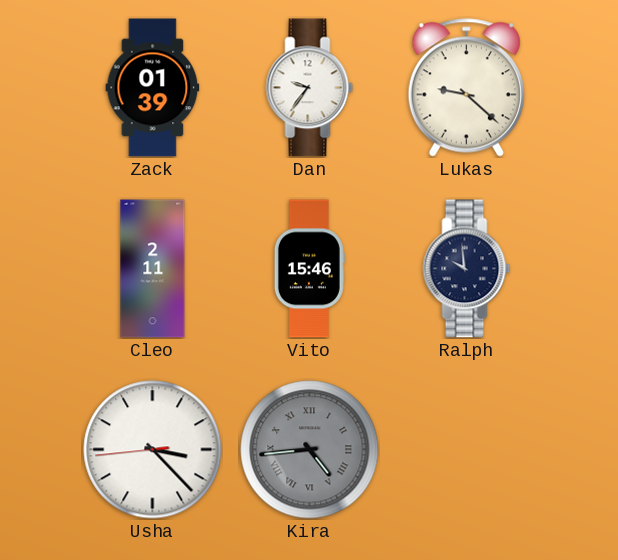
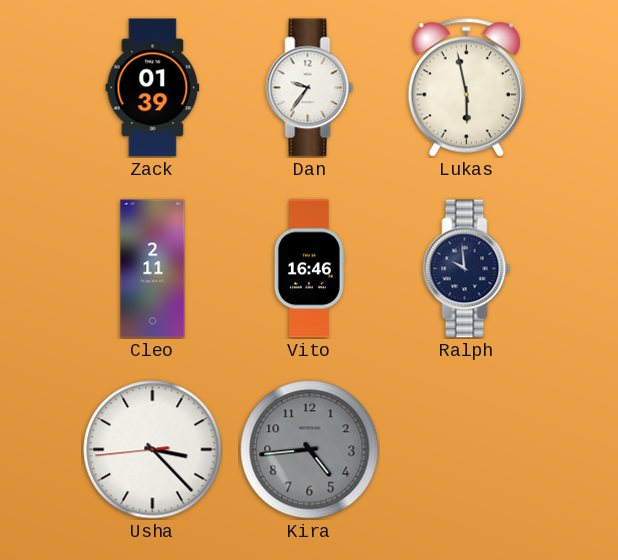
Lukas: 9:22 -> 5:58 (466, 88)
Vito: 15:46 -> 16:46 (309, 269)
Kira numerals: Roman -> Arabic (310, 450)
